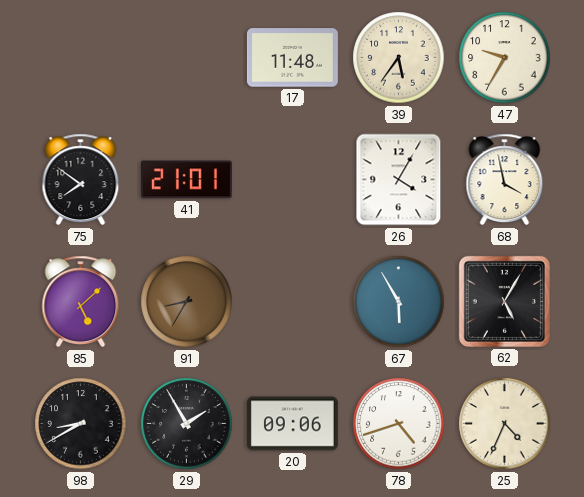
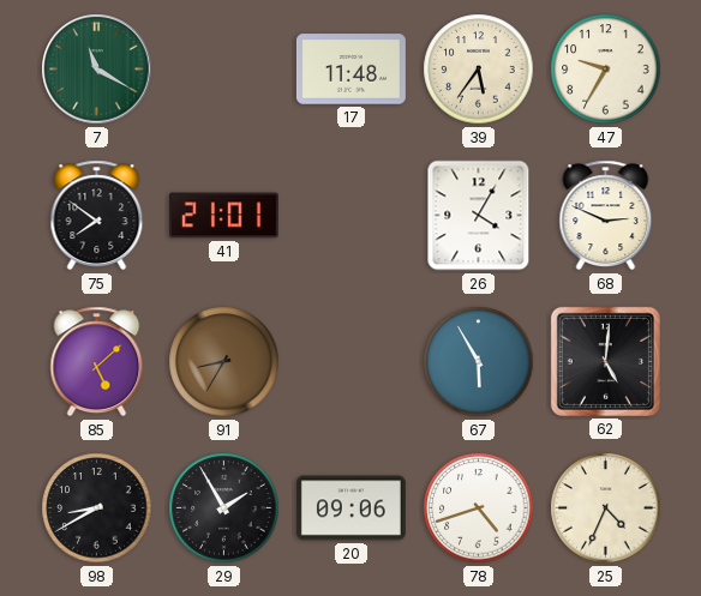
7: none -> 11:20 (97, 70)
68: 3:58 -> 2:49 (606, 216)
62: 5:05 -> 5:01 (605, 361)
